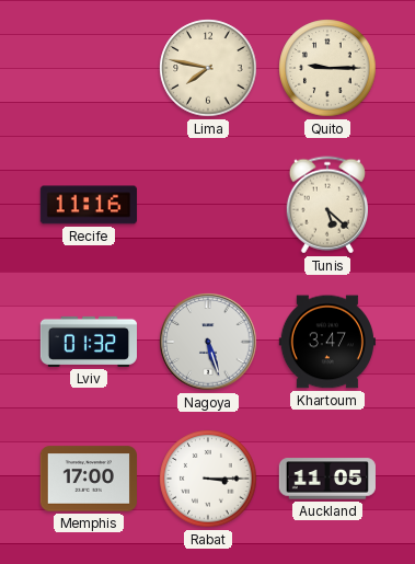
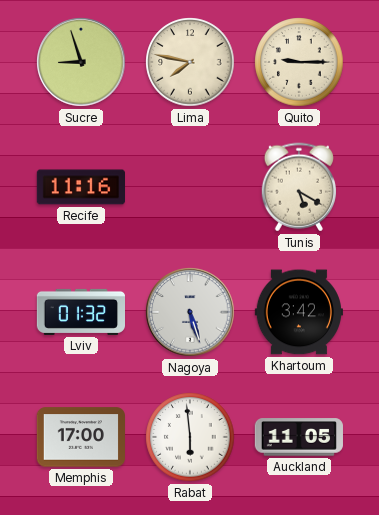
Sucre: none -> 8:57 (81, 62)
Tunis: 5:22 -> 5:20 (298, 187)
Khartoum: 3:47 -> 3:42 (299, 312)
Rabat: 3:15 -> 5:59 (190, 437)
